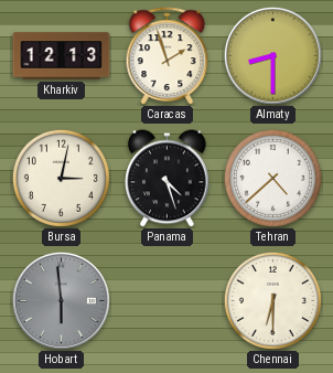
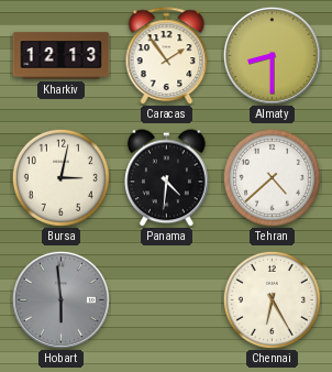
Caracas: 1:57 -> 1:54 (167, 56)
Panama: 4:27 -> 4:31 (167, 178)
Chennai: 6:30 -> 6:25 (272, 299)
